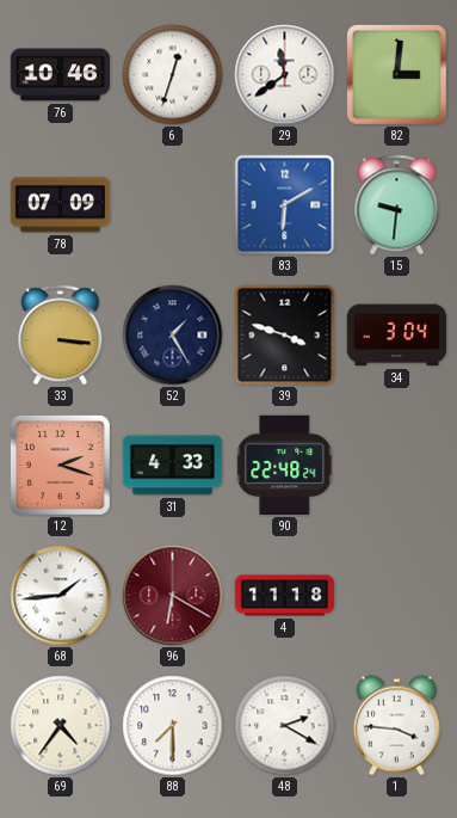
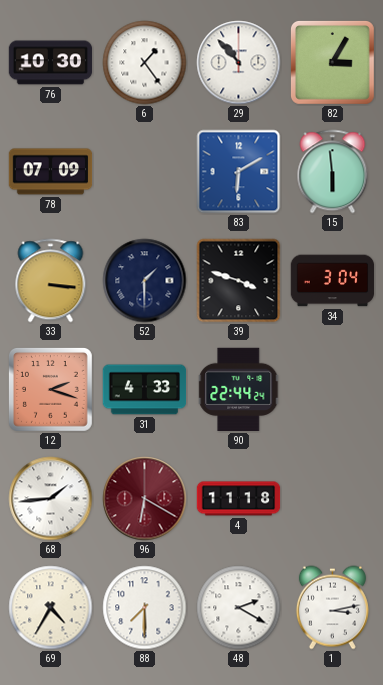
76: 10:46 -> 10:30 (51, 63)
6: 12:33 -> 1:24 (145, 63)
29: 11:39 -> 10:53 (239, 63)
82: 3:01 -> 3:05 (333, 63)
15: 9:31 -> 5:59 (333, 172)
52: 1:25 -> 1:30 (145, 281)
90: 22:48 -> 22:44 (239, 390)
69: 4:36 -> 4:35 (51, 608)
1: 3:46 -> 3:13 (332, 608)
